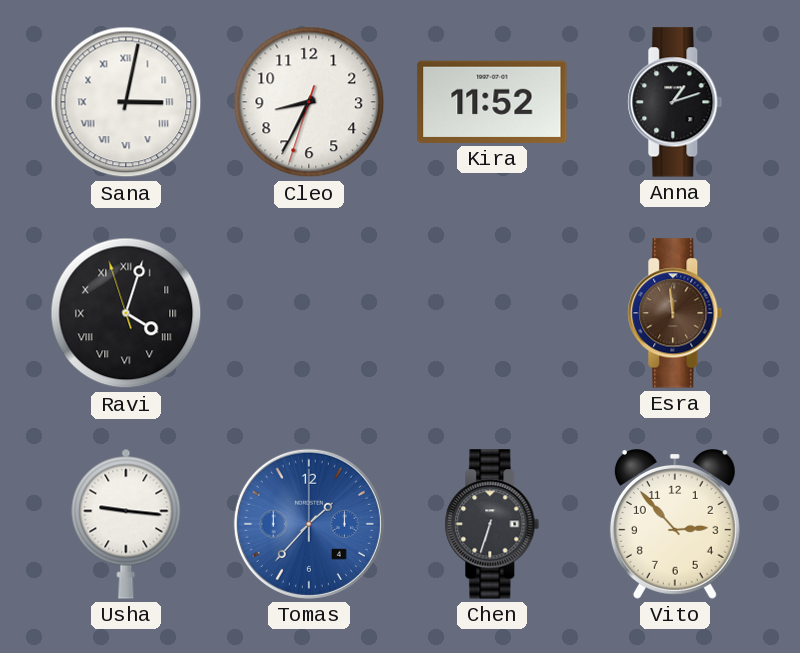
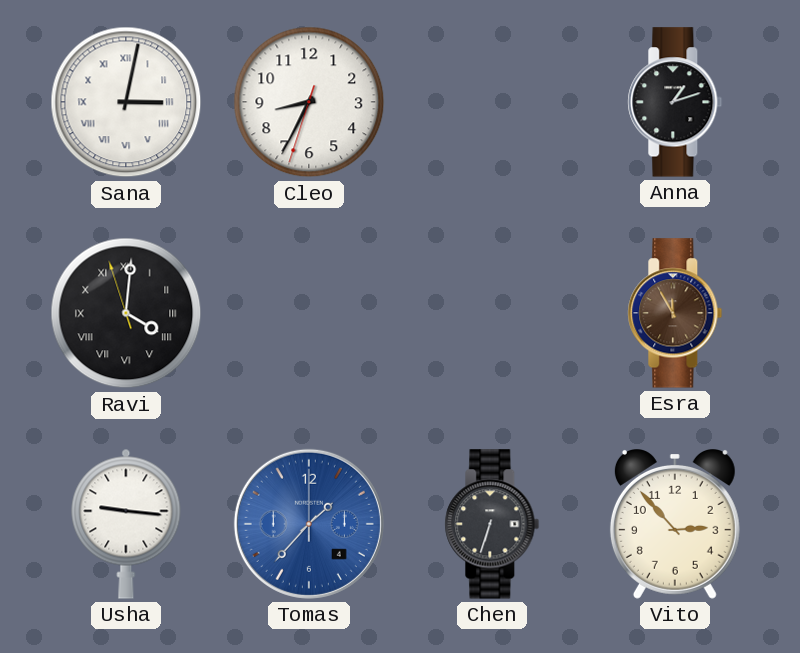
Kira: 11:52 -> none (492, 102)
Ravi: 4:02 -> 4:00 (126, 313)
Esra: 11:59 -> 11:55 (675, 313)
